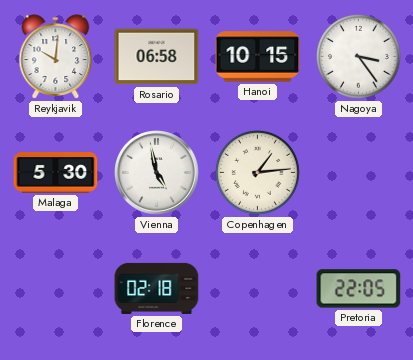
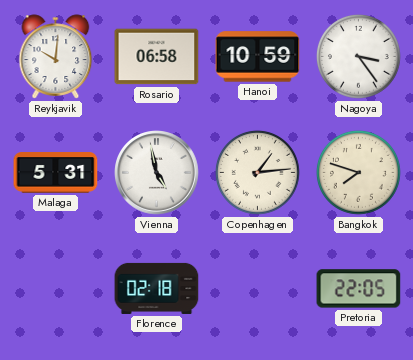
Hanoi: 10:15 -> 10:59 (258, 57)
Malaga: 5:30 -> 5:31 (56, 173)
Bangkok: none -> 7:48 (358, 172)
